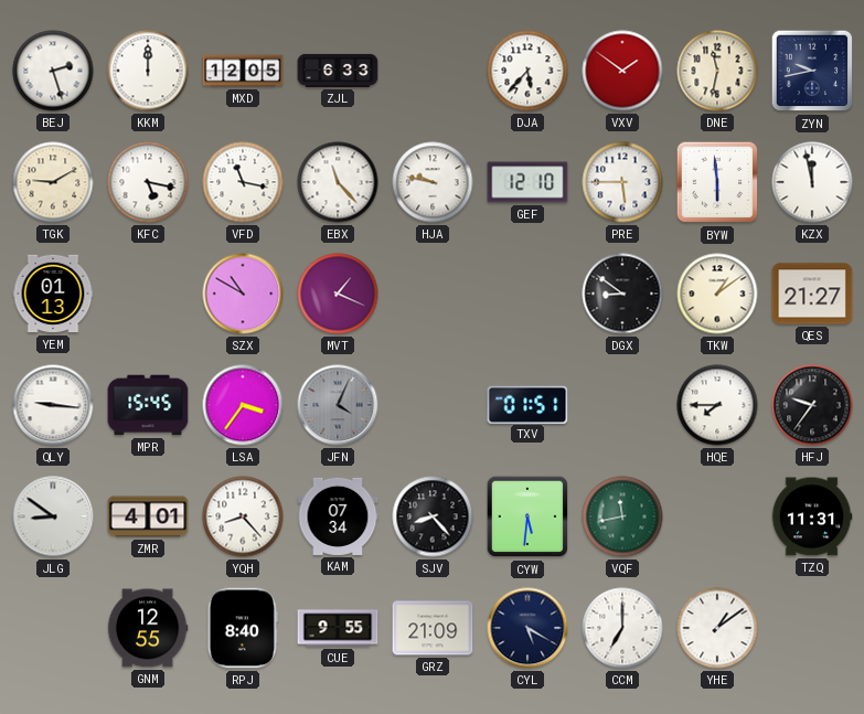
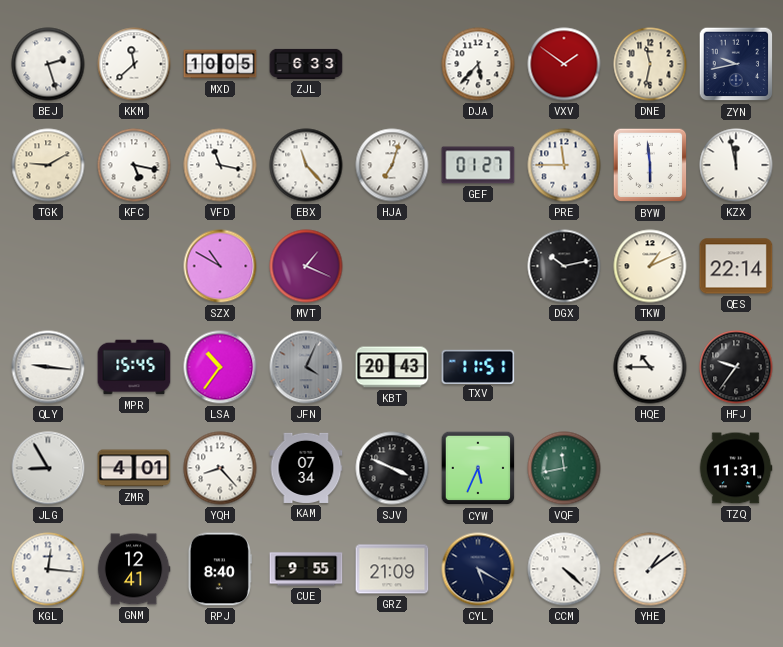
KKM: 12:00 -> 11:38 (134, 64)
MXD: 12:05 -> 10:05 (220, 64)
HJA: 9:47 -> 7:03 (392, 165)
GEF: 12:10 -> 01:27 (478, 165)
PRE: 5:45 -> 11:45 (564, 165)
YEM: 01:13 -> none (53, 294)
DGX: 8:51 -> 10:13 (564, 266)
TKW: 1:09 -> 1:11 (650, 266)
QES: 21:27 -> 22:14 (736, 266)
LSA: 3:36 -> 10:36 (220, 367)
KBT: none -> 20:43 (392, 367)
TXV: 01:51 -> 11:51 (478, 366)
HQE: 7:45 -> 10:45 (650, 367)
JLG: 8:51 -> 8:55 (48, 468)
SJV: 8:23 -> 3:49 (392, 468)
CYW: 5:31 -> 5:34 (478, 468)
KGL: none -> 12:16 (48, 569)
GNM: 12:55 -> 12:41 (134, 569)
CCM: 7:00 -> 4:22 (564, 569)
